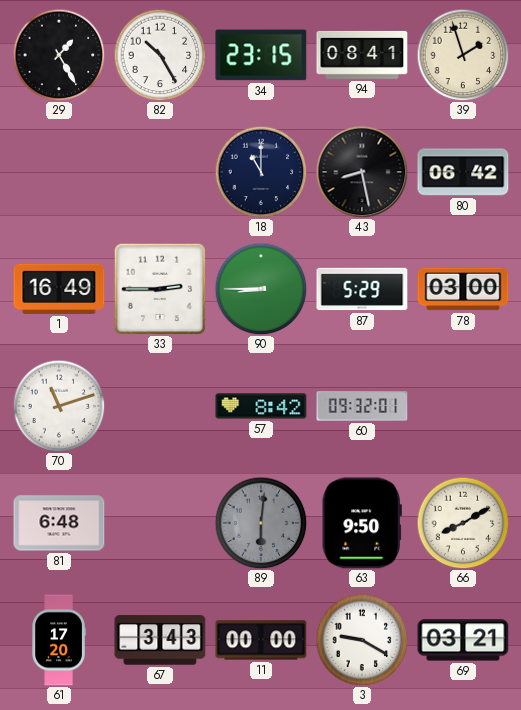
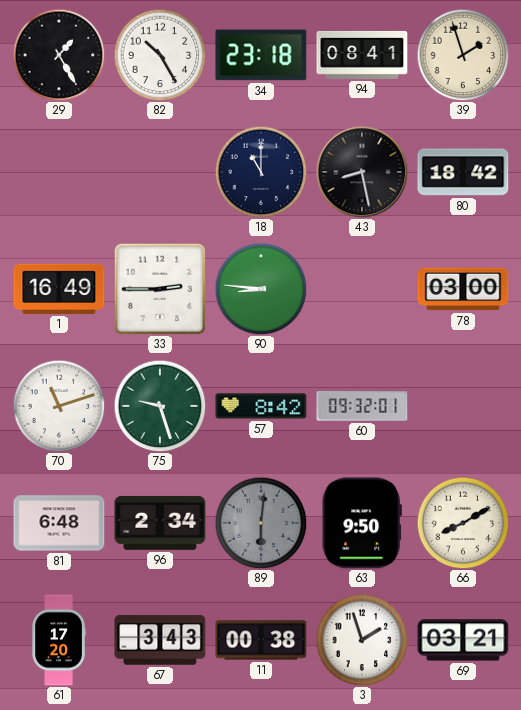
34: 23:15 -> 23:18 (261, 55)
80: 06:42 -> 18:42 (463, 172)
90: 8:45 -> 8:46 (261, 289)
87: 5:29 -> none (362, 289)
75: none -> 9:27 (160, 406)
96: none -> 2:34 (160, 523)
11: 00:00 -> 00:38 (261, 640)
3: 9:20 -> 1:57 (362, 640)
